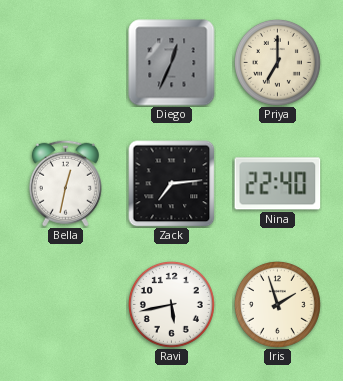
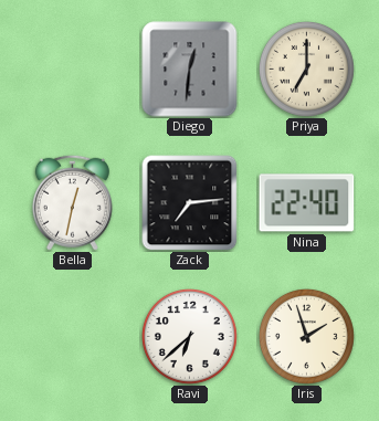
Diego: 12:34 -> 12:31 (190, 70)
Ravi: 5:43 -> 6:38 (189, 336)
